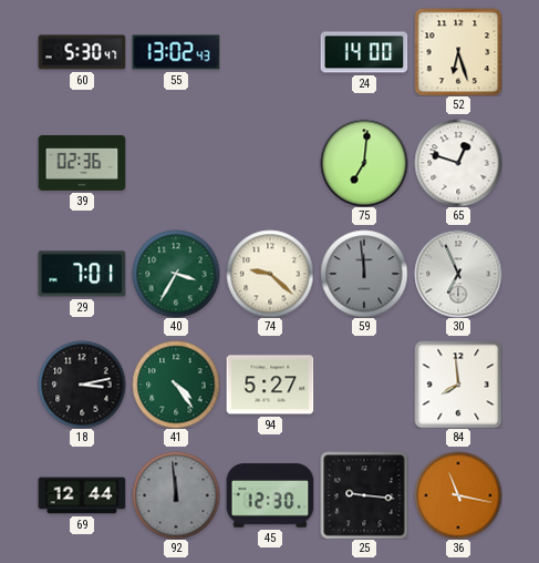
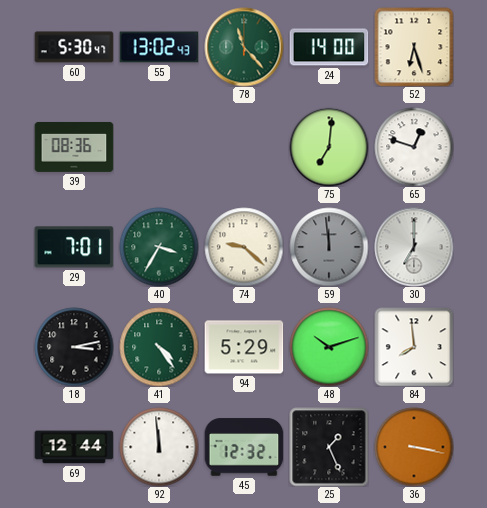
78: none -> 11:23 (244, 47)
39: 02:36 -> 08:36 (74, 147)
30: 6:56 -> 7:00 (414, 247)
94: 5:27 -> 5:29 (244, 347)
48: none -> 10:12 (329, 347)
92 dial: grey -> white (159, 447)
45: 12:30 -> 12:32 (244, 447)
25: 9:16 -> 1:26 (329, 447)
36: 11:17 -> 3:17 (414, 447)
